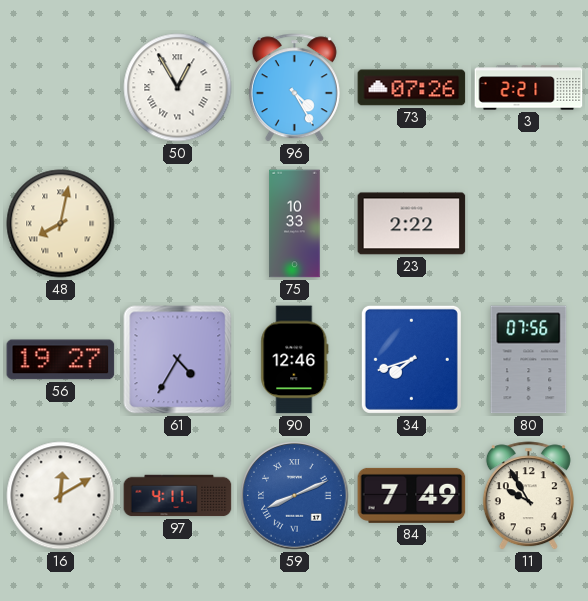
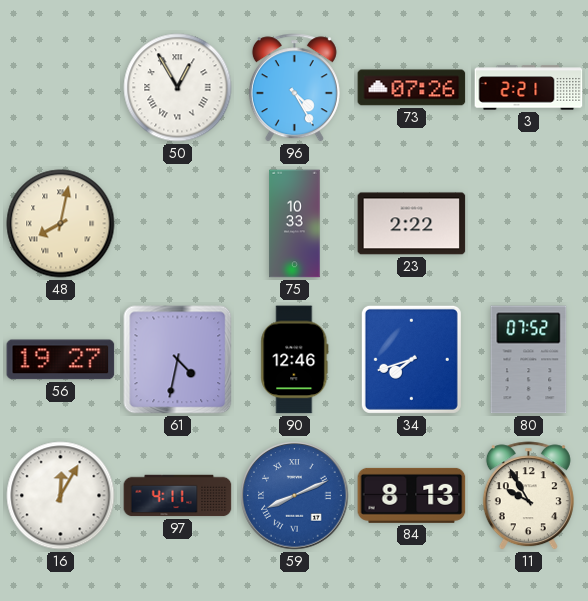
61: 4:35 -> 4:32 (178, 360)
80: 07:56 -> 07:52 (529, 360)
16: 12:10 -> 12:05 (61, 496)
84: 7:49 -> 8:13 (412, 495)
